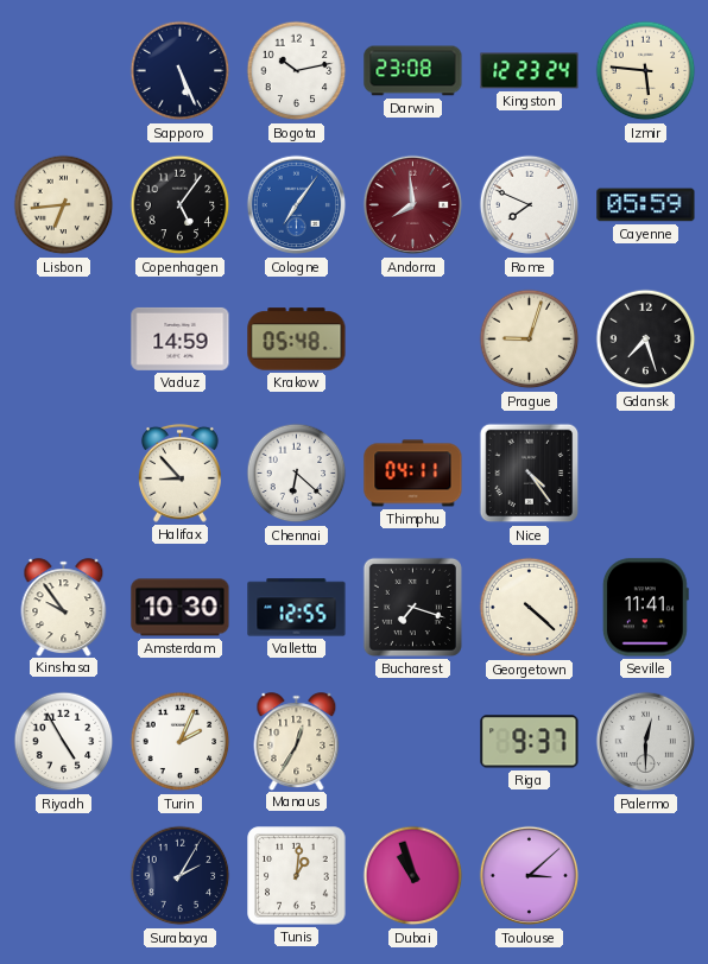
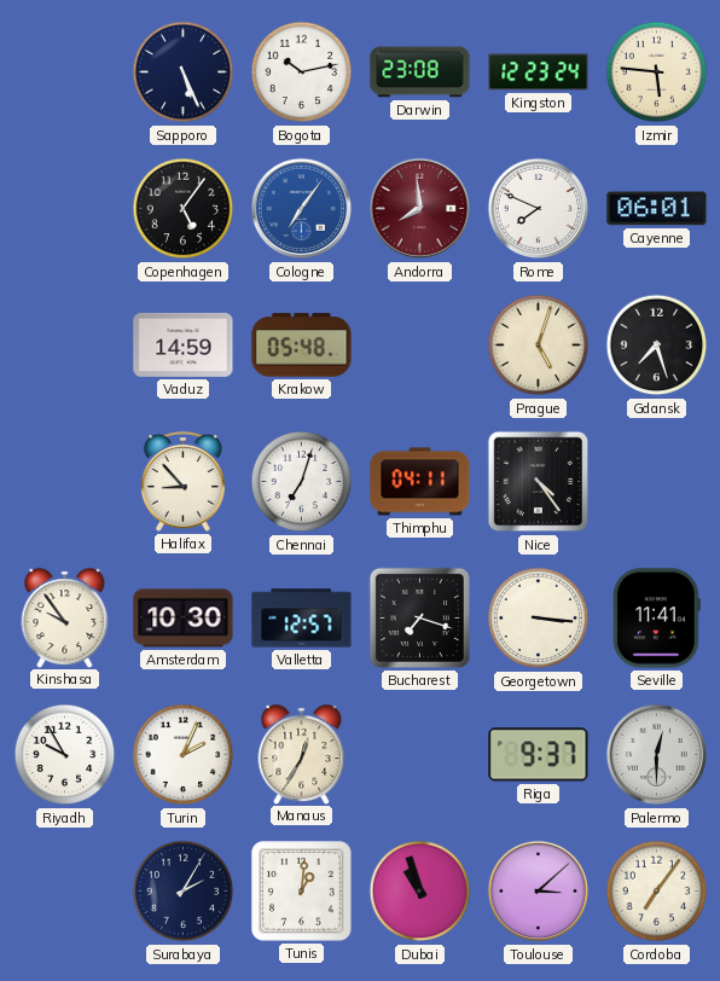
Lisbon: 6:44 -> none (64, 205)
Cayenne: 05:59 -> 06:01 (657, 209)
Prague: 9:03 -> 5:03 (539, 346)
Chennai: 6:22 -> 7:03 (302, 482)
Valletta: 12:55 -> 12:57 (302, 619)
Georgetown: 4:22 -> 3:16 (539, 619)
Riyadh: 4:55 -> 9:55 (65, 755)
Cordoba: none -> 7:06 (657, 892)
